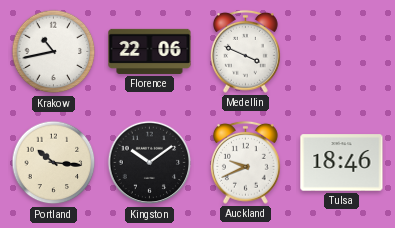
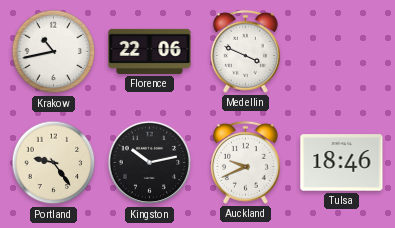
Portland: 10:16 -> 9:24 (54, 163)
Kingston: 10:09 -> 10:13 (150, 163)
